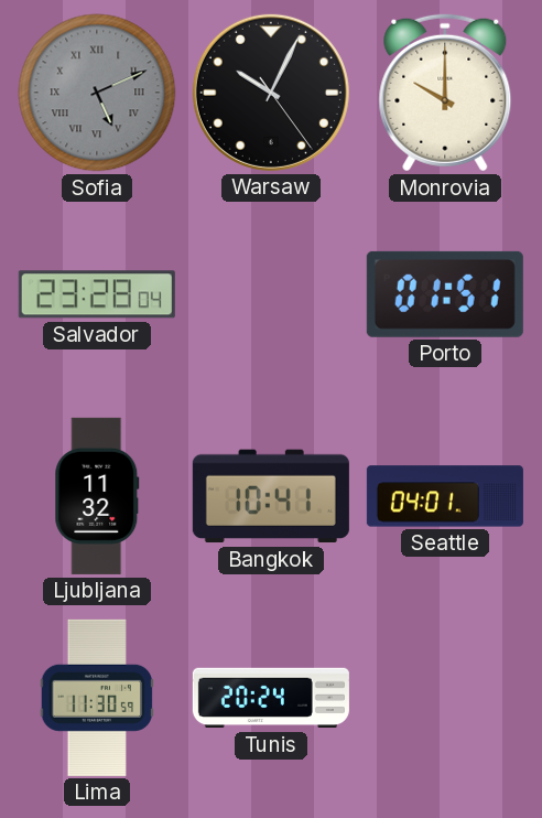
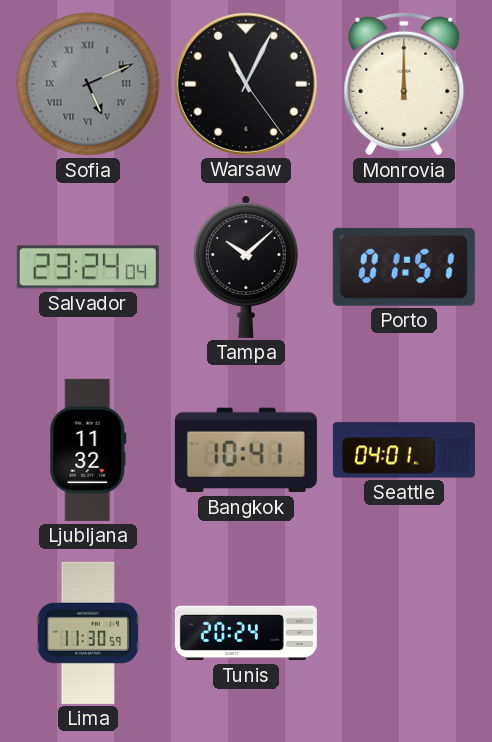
Warsaw: 10:04 -> 11:04 (246, 84)
Monrovia: 10:00 -> 12:00 (404, 84)
Salvador: 23:28 -> 23:24 (88, 267)
Tampa: none -> 10:08 (246, 267)
